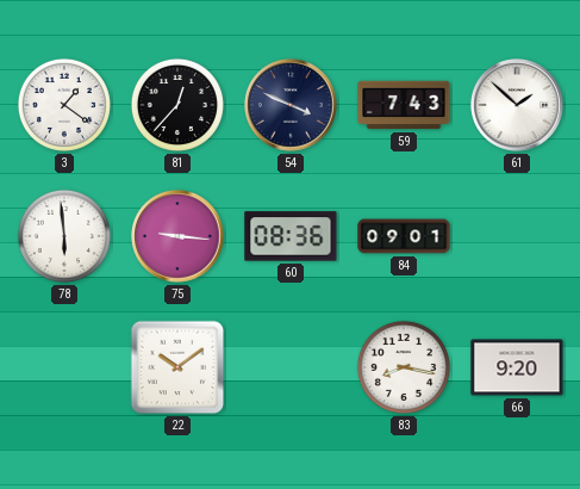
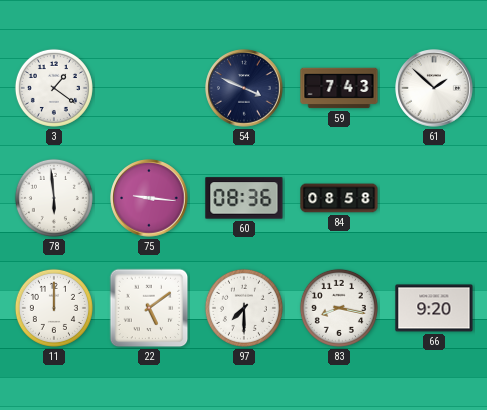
81: 12:37 -> none (177, 105)
84: 09:01 -> 08:58 (339, 198)
11: none -> 12:00 (54, 308)
22: 10:09 -> 5:09 (149, 308)
97: none -> 7:30 (244, 308)
